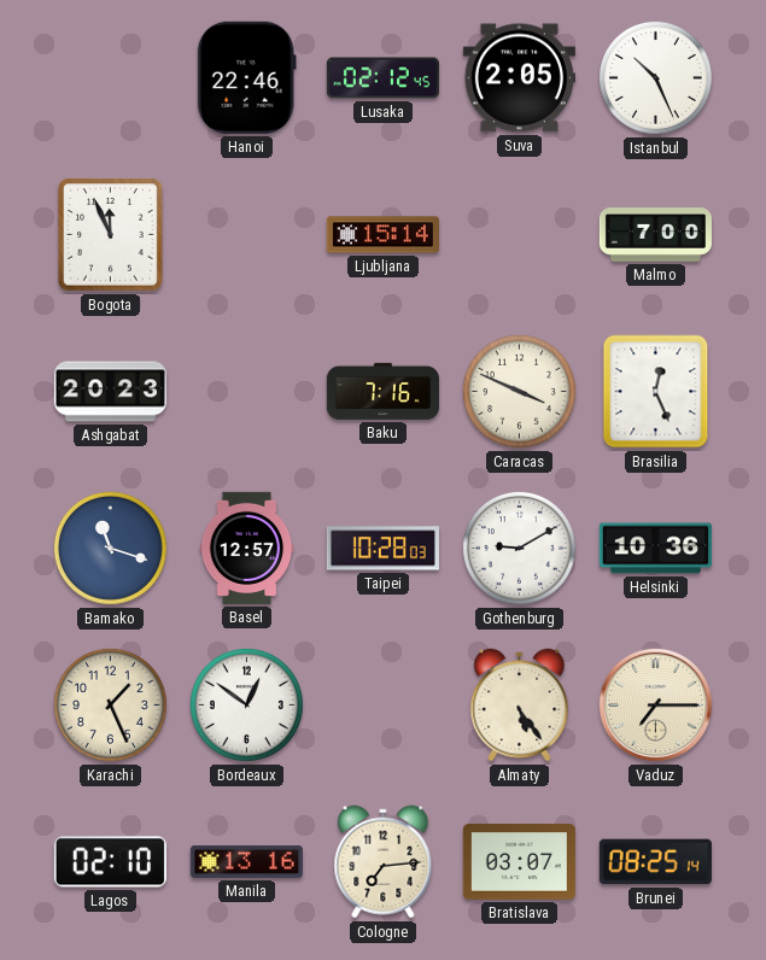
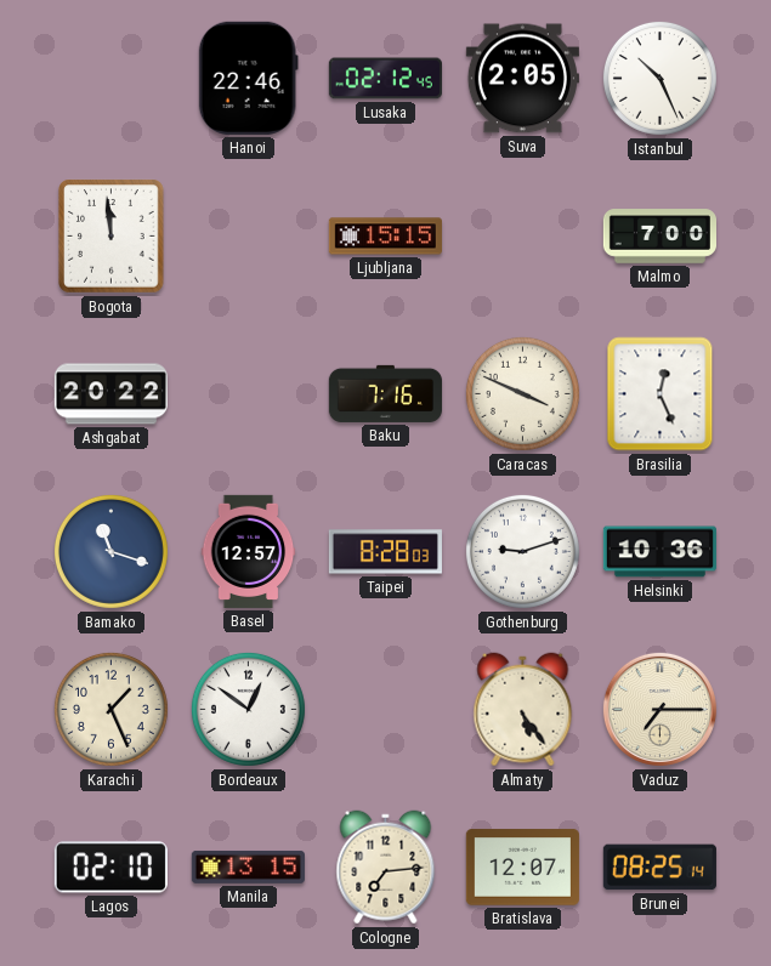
Bogota: 11:56 -> 11:59 (112, 237)
Ljubljana: 15:14 -> 15:15 (385, 237)
Ashgabat: 20:23 -> 20:22 (110, 394)
Taipei: 10:28 -> 8:28 (385, 552)
Gothenburg: 9:10 -> 9:12 (522, 551)
Manila: 13:16 -> 13:15 (248, 866)
Bratislava: 03:07 -> 12:07 (522, 868)
